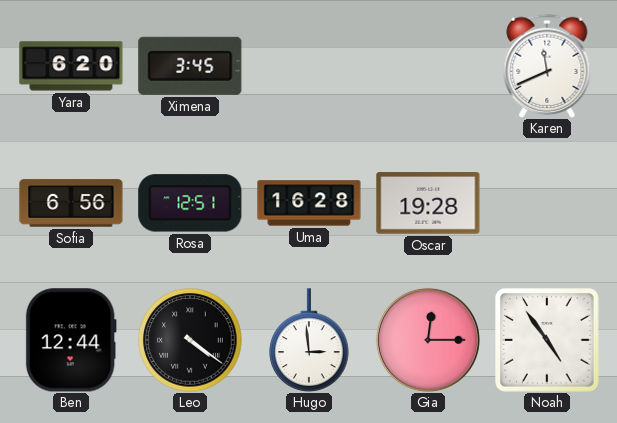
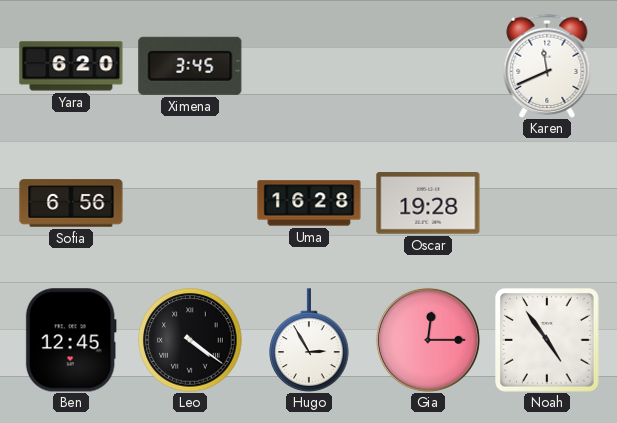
Rosa: 12:51 -> none (190, 203)
Ben: 12:44 -> 12:45 (71, 340)
Hugo: 2:59 -> 2:55 (309, 340)
